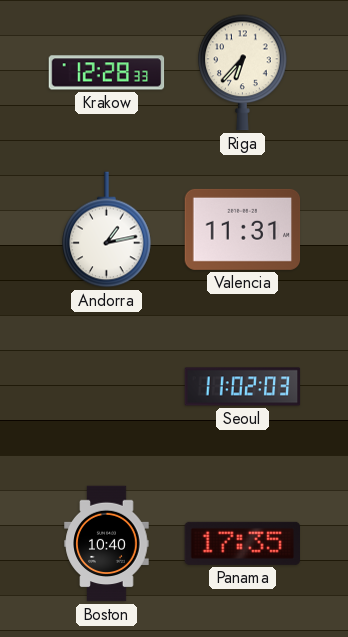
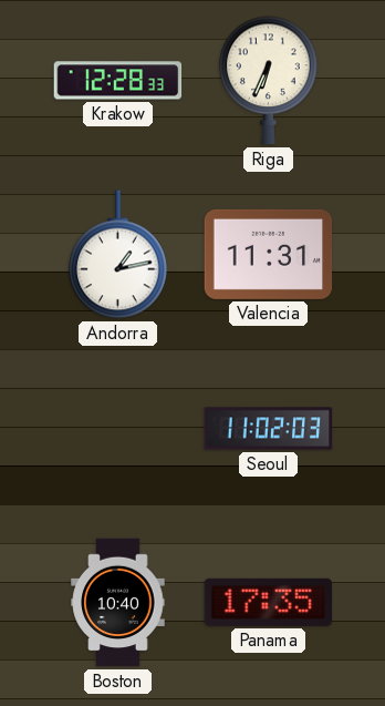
Riga: 6:37 -> 6:34 (269, 81)
